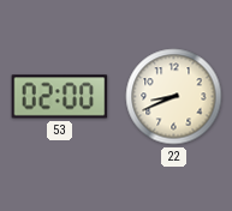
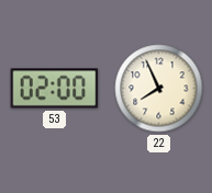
22: 8:41 -> 7:56 (159, 89)
